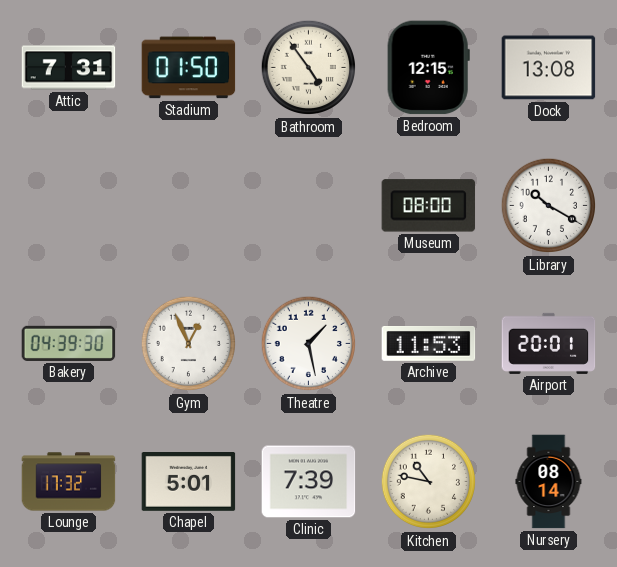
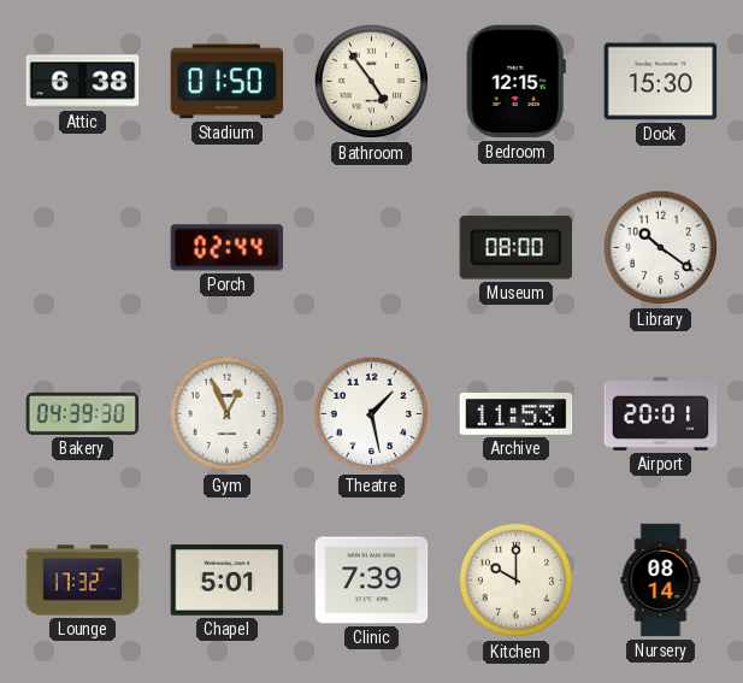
Attic: 7:31 -> 6:38 (83, 82)
Dock: 13:08 -> 15:30 (661, 82)
Porch: none -> 02:44 (228, 248)
Library: 10:20 -> 10:21 (660, 248)
Kitchen: 10:47 -> 10:00 (515, 581)
